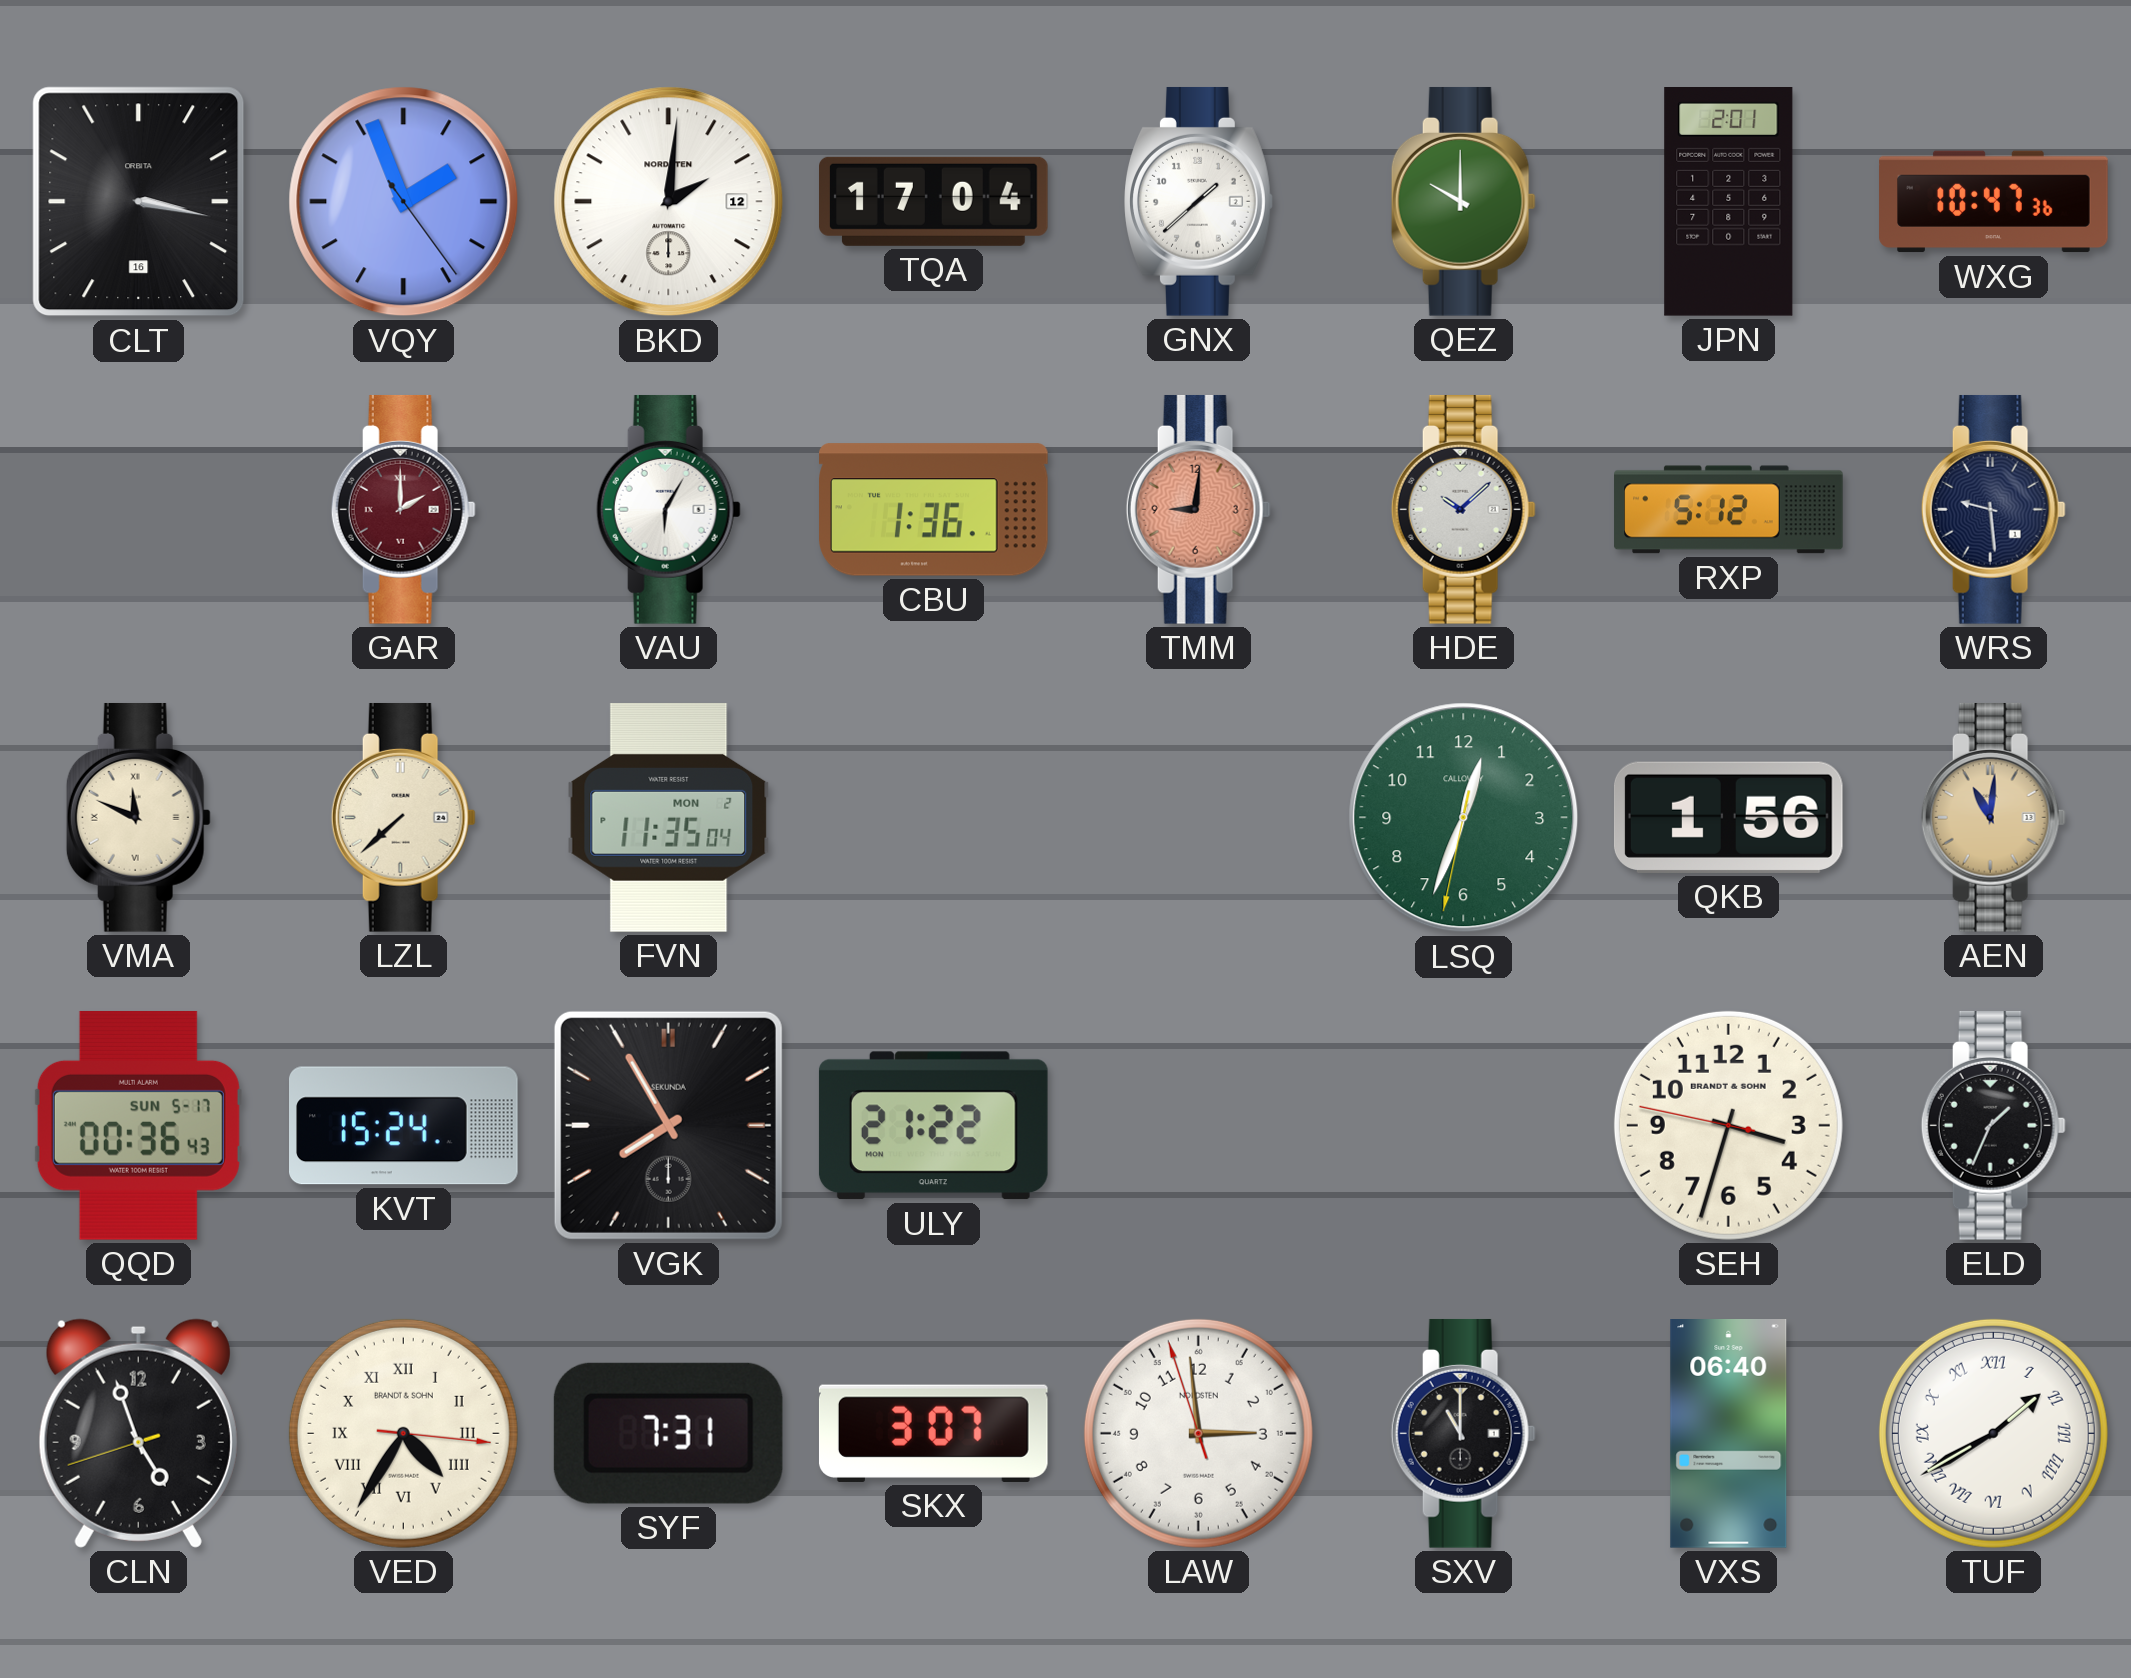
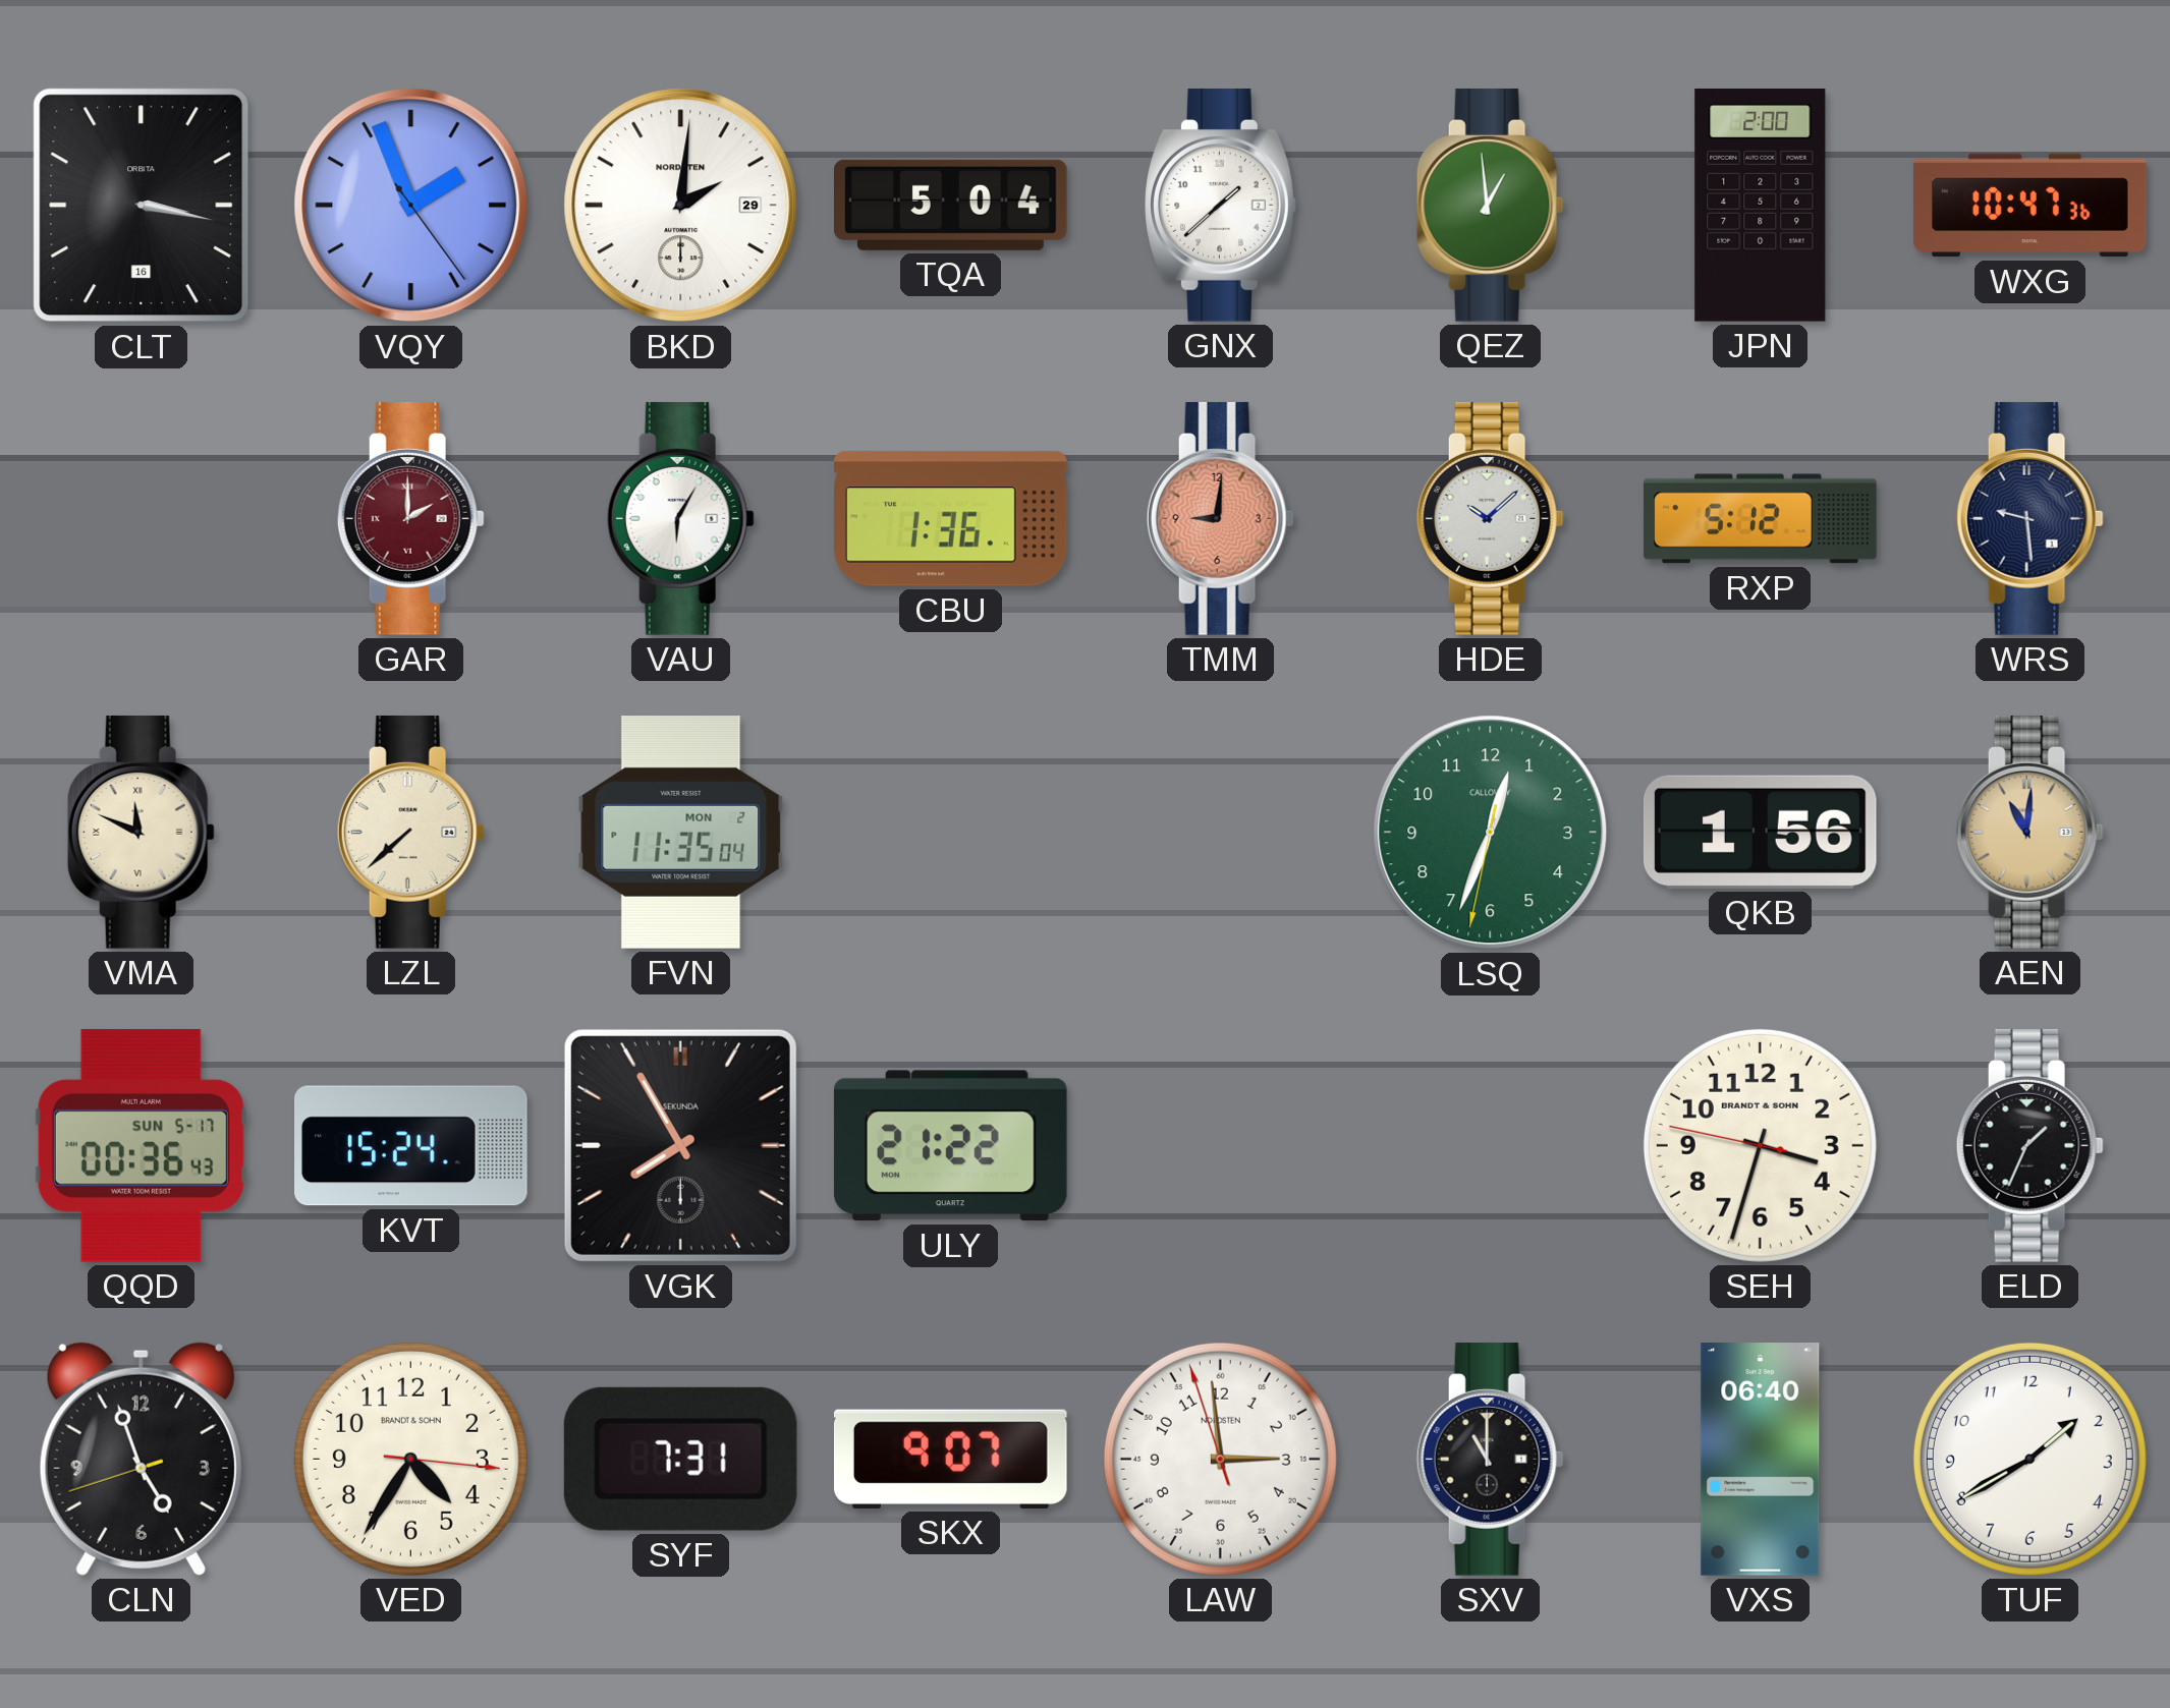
BKD date: 12 -> 29 (681, 206)
TQA: 17:04 -> 5:04 (951, 205)
QEZ: 10:00 -> 12:59 (1490, 205)
JPN: 2:01 -> 2:00 (1761, 206)
VED numerals: Roman -> Arabic (410, 1459)
SKX: 3:07 -> 9:07 (950, 1459)
TUF numerals: Roman -> Arabic (2029, 1459)
